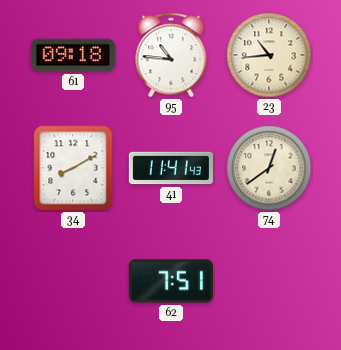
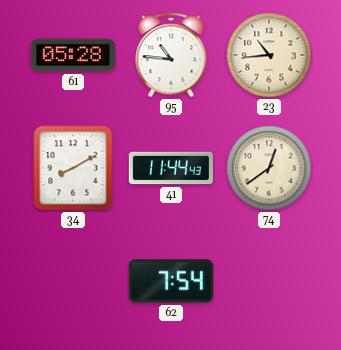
61: 09:18 -> 05:28 (73, 55)
41: 11:41 -> 11:44 (170, 168)
62: 7:51 -> 7:54 (171, 281)
